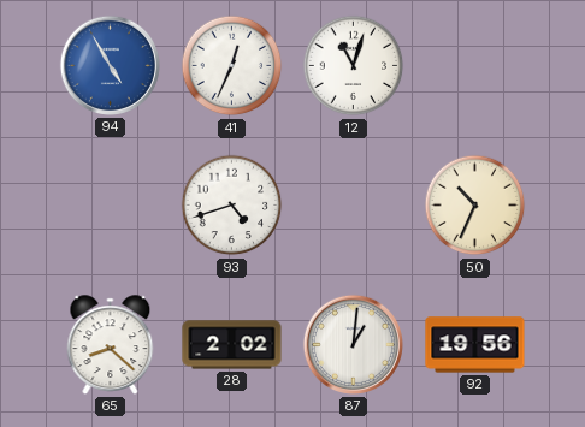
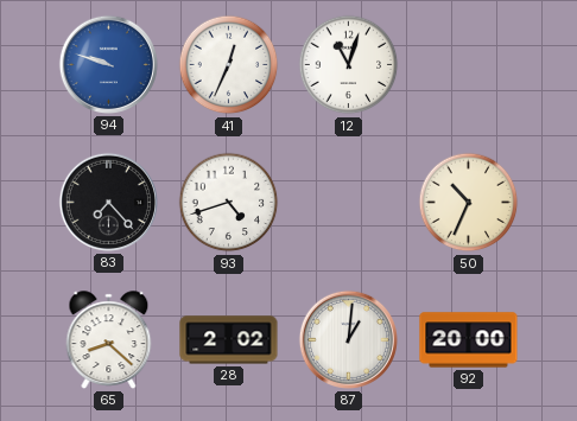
94: 4:55 -> 9:48 (108, 64)
83: none -> 7:23 (108, 202)
92: 19:56 -> 20:00 (469, 340)
